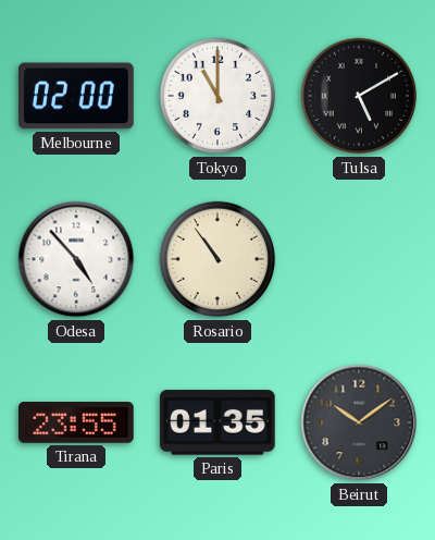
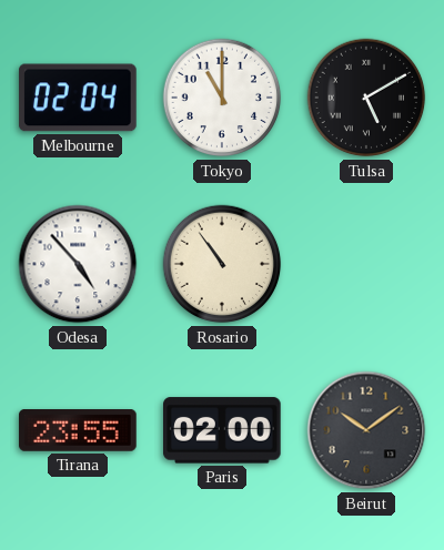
Melbourne: 02:00 -> 02:04 (79, 98)
Paris: 01:35 -> 02:00 (223, 430)
